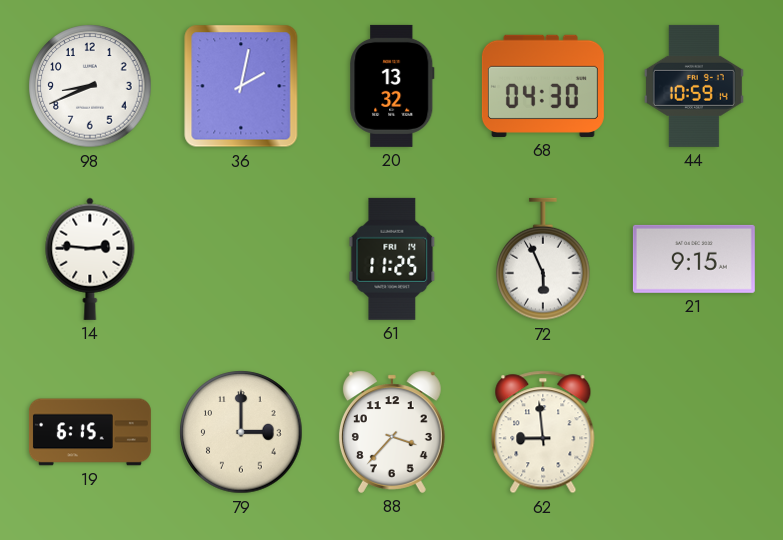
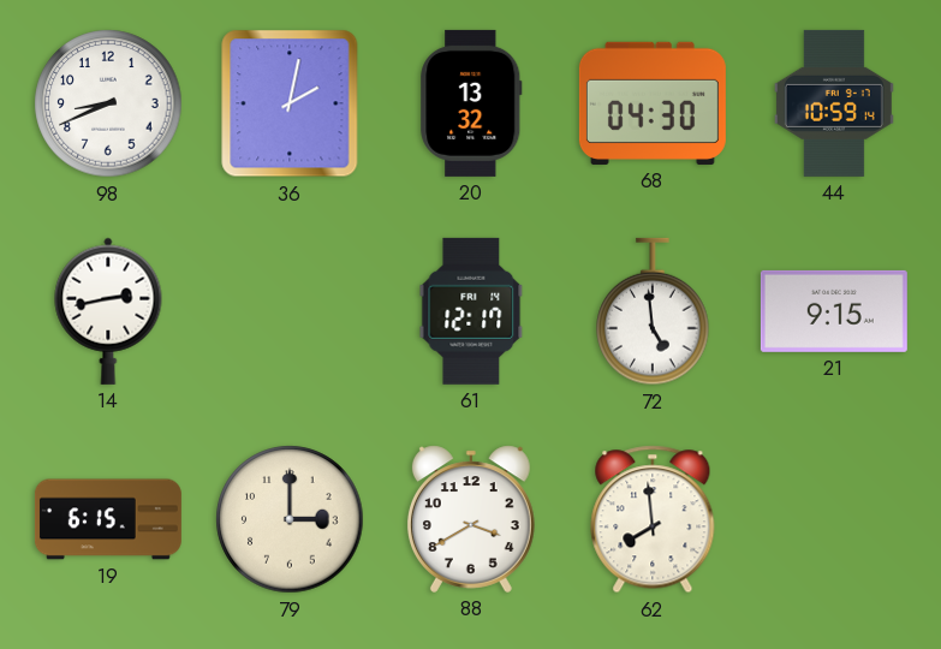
14: 2:46 -> 2:43 (108, 311)
61: 11:25 -> 12:17 (471, 311)
72: 5:56 -> 4:59 (653, 311)
88: 3:37 -> 3:40 (471, 519)
62: 8:59 -> 7:59 (653, 519)
